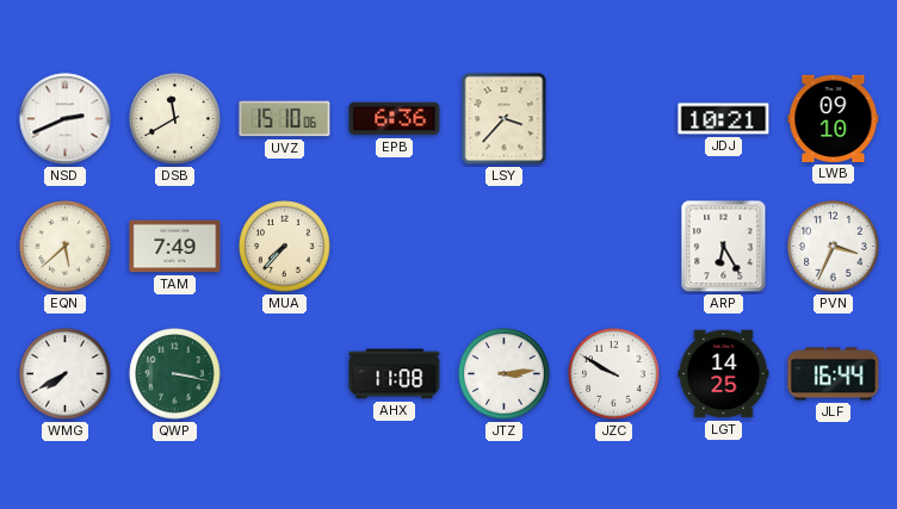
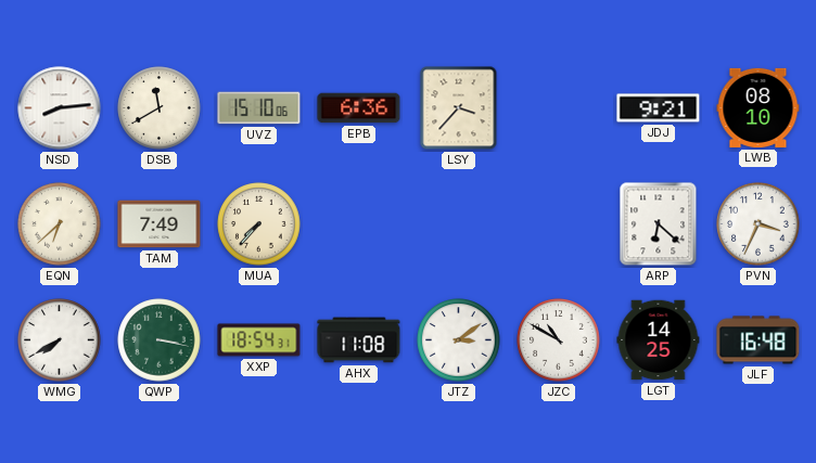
NSD: 2:41 -> 8:14 (60, 108)
JDJ: 10:21 -> 9:21 (659, 108)
LWB: 09:10 -> 08:10 (758, 107)
EQN: 5:38 -> 6:38 (60, 224)
ARP: 6:25 -> 6:22 (659, 224)
XXP: none -> 18:54 (259, 340)
JTZ: 3:14 -> 3:09 (459, 340)
JZC: 9:50 -> 10:50 (559, 340)
JLF: 16:44 -> 16:48 (758, 340)
